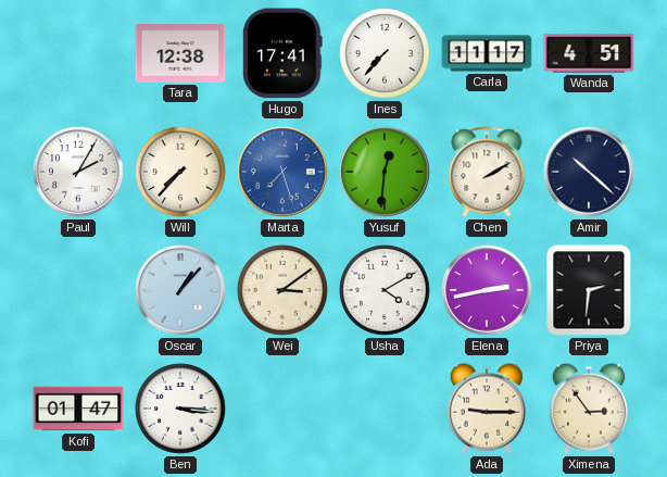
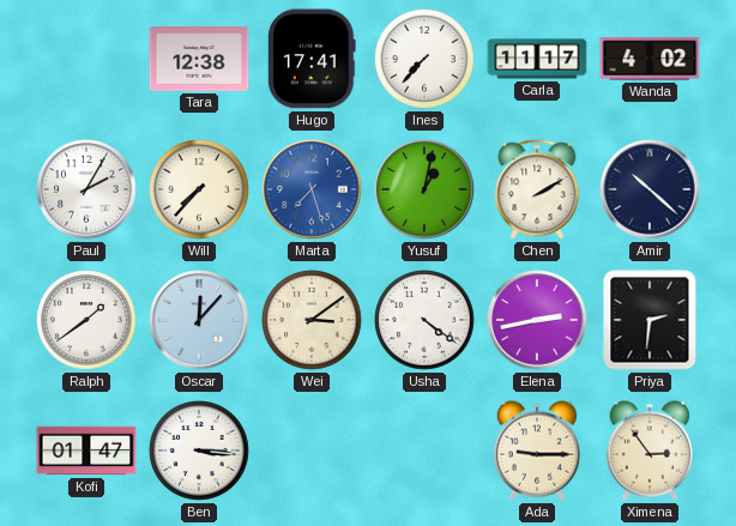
Wanda: 4:51 -> 4:02 (650, 59)
Yusuf: 12:31 -> 1:02 (424, 189)
Ralph: none -> 1:39 (88, 321)
Oscar: 1:07 -> 12:07 (199, 320)
Usha: 4:10 -> 4:21 (426, 321)
